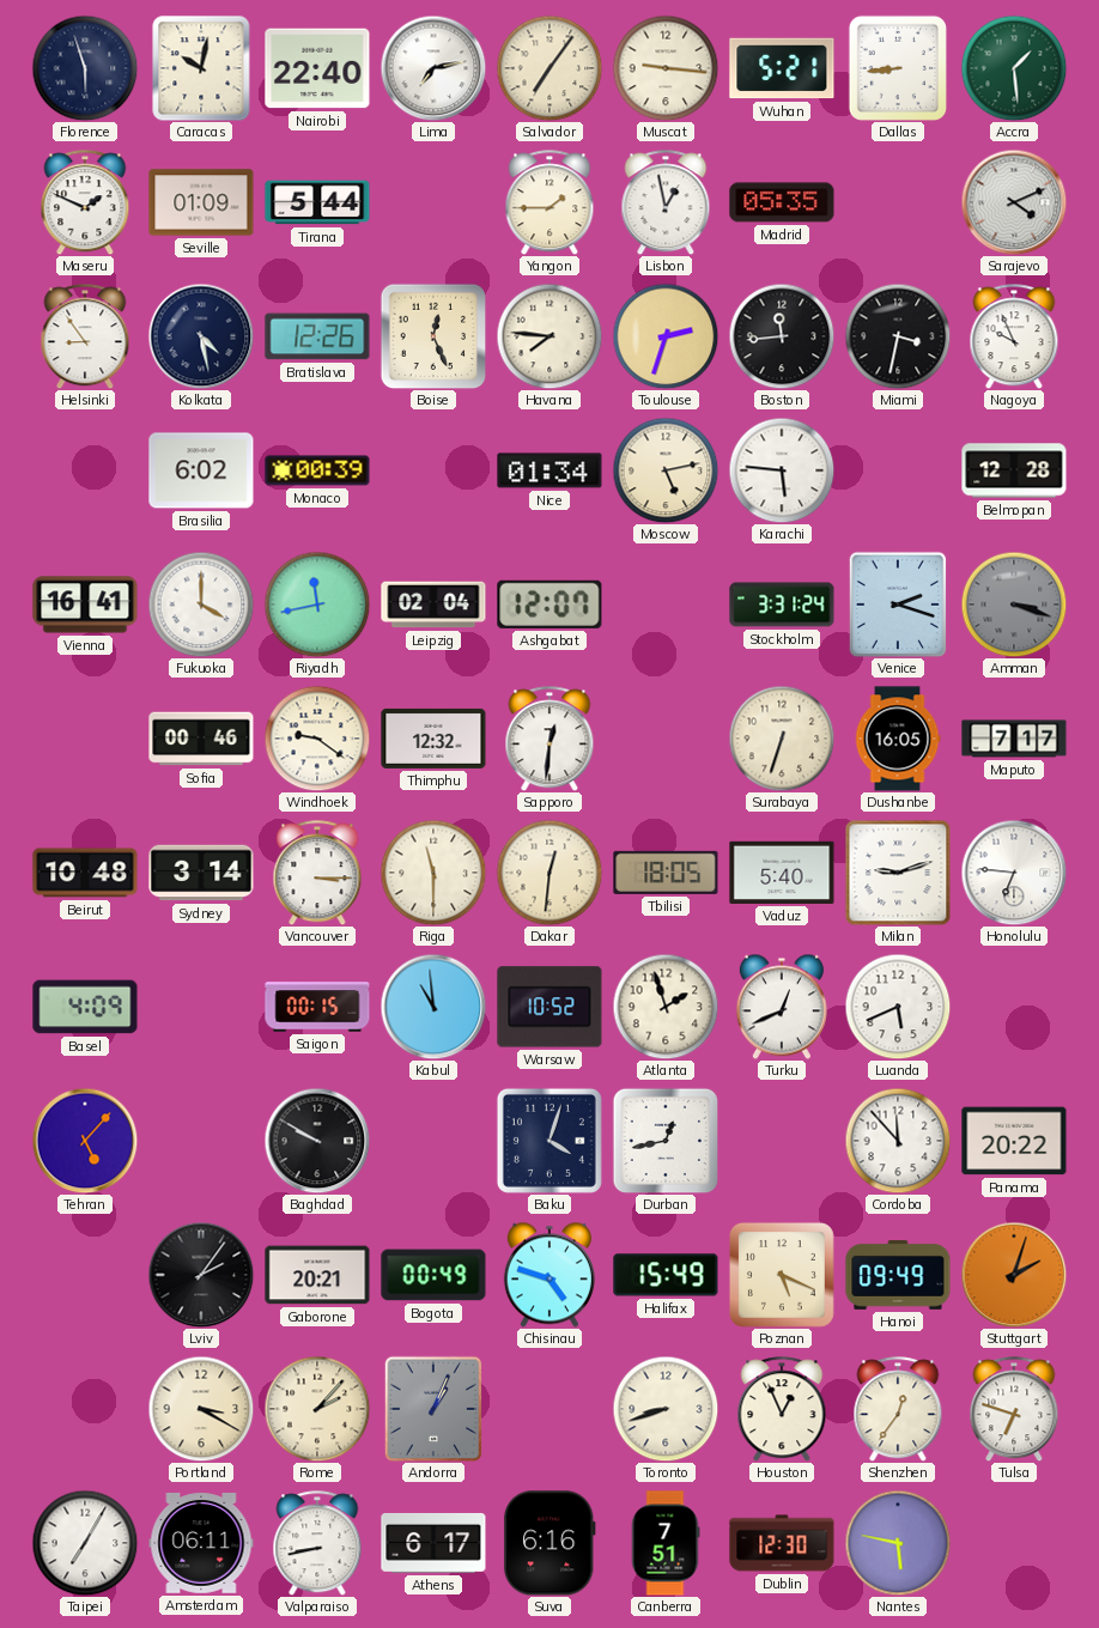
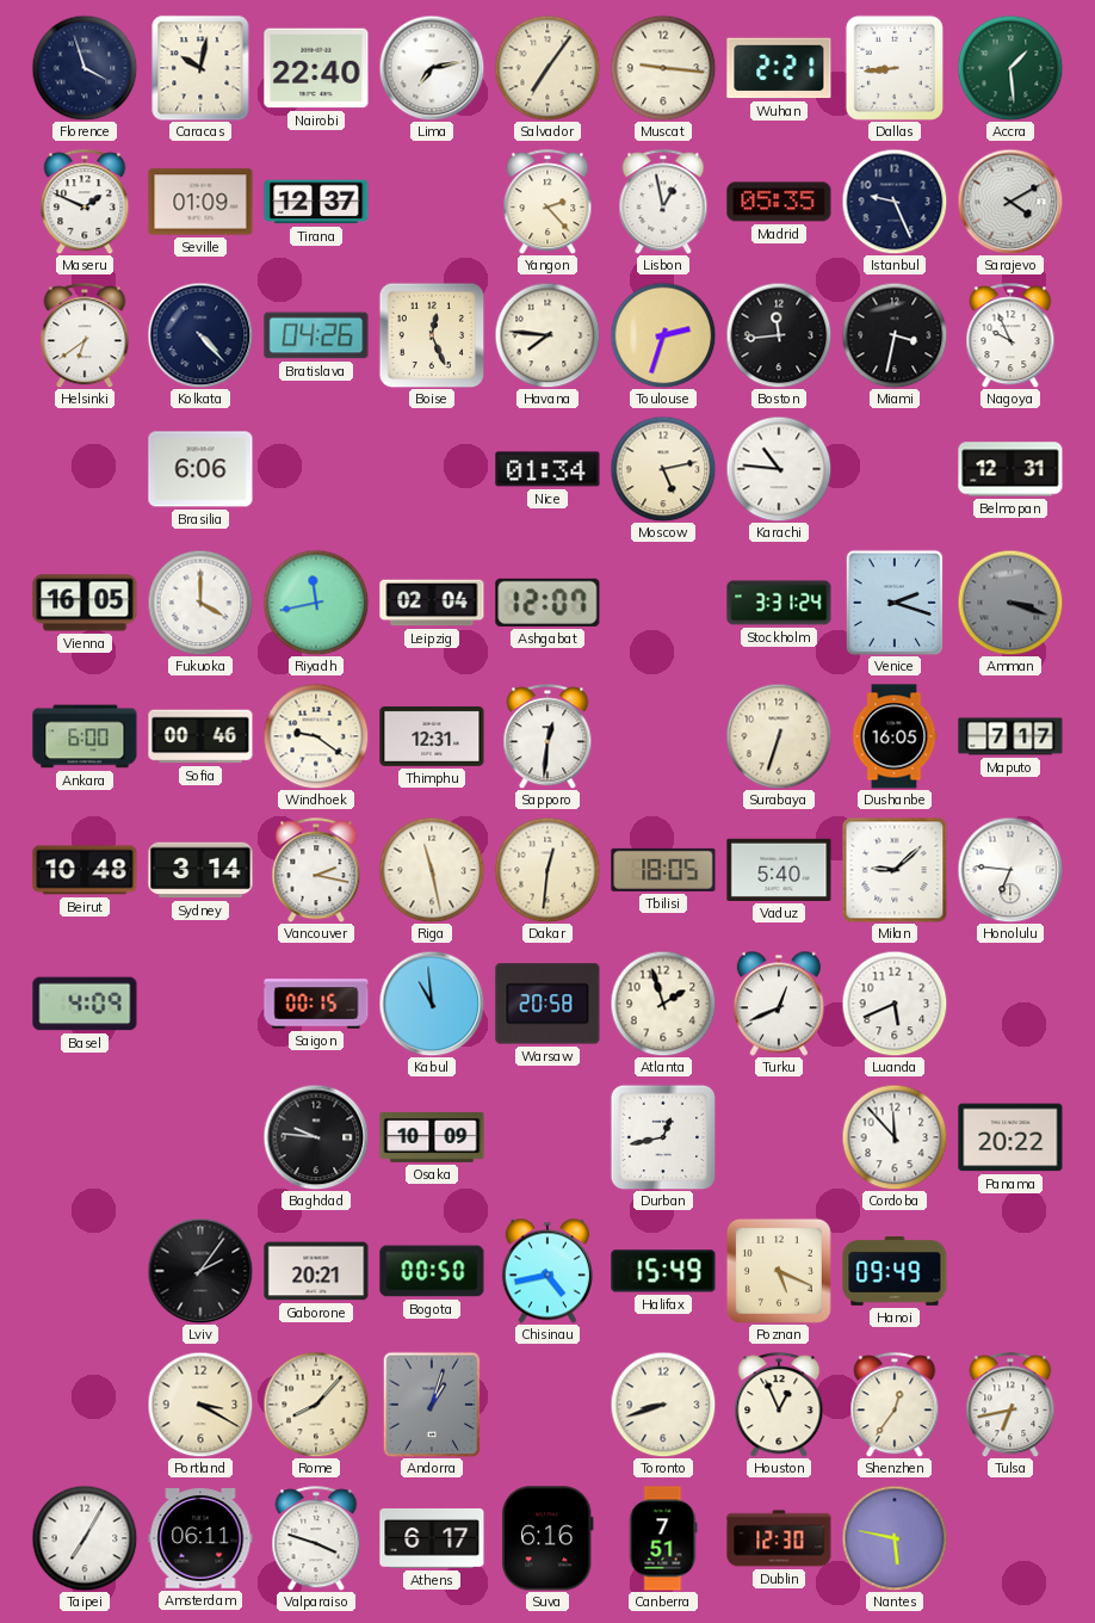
Florence: 5:57 -> 3:57 (85, 68)
Wuhan: 5:21 -> 2:21 (779, 68)
Tirana: 5:44 -> 12:37 (316, 202)
Yangon: 1:45 -> 2:23 (547, 202)
Istanbul: none -> 9:26 (895, 202)
Sarajevo: 4:11 -> 4:10 (1010, 202)
Helsinki: 8:54 -> 6:39 (85, 335)
Kolkata: 4:28 -> 4:23 (200, 335)
Bratislava: 12:26 -> 04:26 (316, 335)
Brasilia: 6:02 -> 6:06 (200, 469)
Monaco: 00:39 -> none (317, 470)
Karachi: 5:46 -> 10:46 (779, 469)
Belmopan: 12:28 -> 12:31 (1010, 469)
Vienna: 16:41 -> 16:05 (85, 603)
Ankara: none -> 6:00 (85, 736)
Thimphu: 12:32 -> 12:31 (432, 736)
Vancouver: 3:15 -> 2:17 (316, 870)
Riga: 11:30 -> 11:28 (432, 870)
Milan: 9:12 -> 9:08 (895, 870)
Warsaw: 10:52 -> 20:58 (547, 1004)
Tehran: 5:07 -> none (85, 1141)
Baghdad: 9:50 -> 9:46 (316, 1137)
Osaka: none -> 10:09 (432, 1138)
Baku: 4:03 -> none (549, 1141)
Bogota: 00:49 -> 00:50 (432, 1271)
Chisinau: 4:48 -> 4:43 (547, 1271)
Stuttgart: 2:03 -> none (1014, 1275)
Rome: 2:07 -> 8:07 (316, 1405)
Andorra: 1:04 -> 1:03 (432, 1405)
Tulsa: 6:48 -> 6:43 (1010, 1405)
Valparaiso: 8:43 -> 3:48 (316, 1538)
